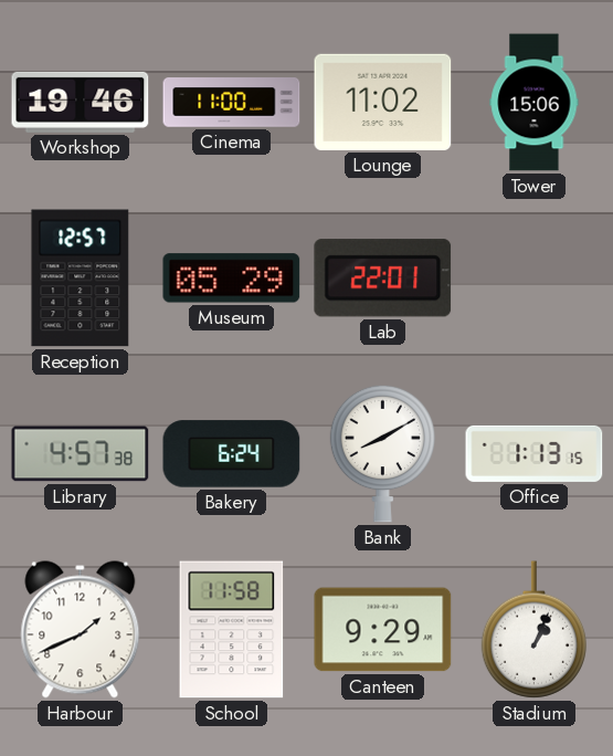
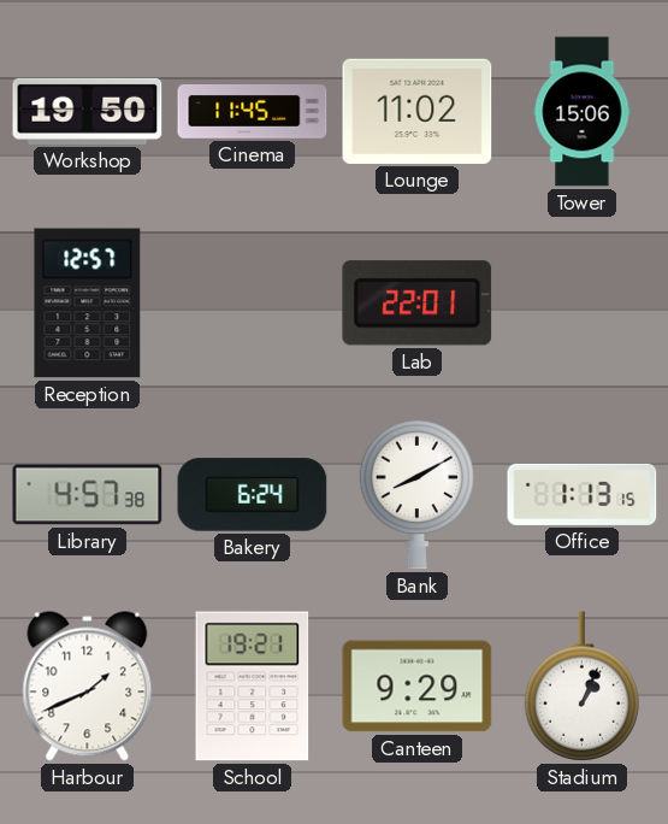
Workshop: 19:46 -> 19:50 (88, 111)
Cinema: 11:00 -> 11:45 (253, 112)
Museum: 05:29 -> none (232, 279)
School: 11:58 -> 19:21 (253, 687)
